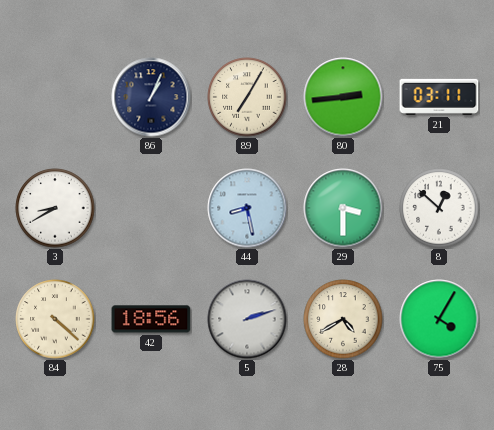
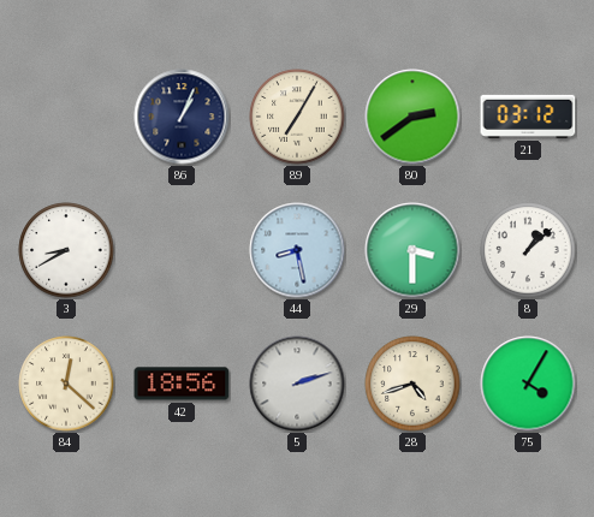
80: 2:44 -> 2:39 (412, 117)
21: 03:11 -> 03:12 (528, 117)
8: 12:52 -> 1:08 (528, 250)
84: 4:22 -> 12:22 (66, 384)
28: 4:40 -> 4:42 (412, 384)
